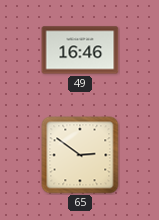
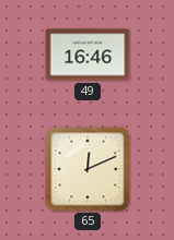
65: 2:51 -> 12:11 (88, 169)
